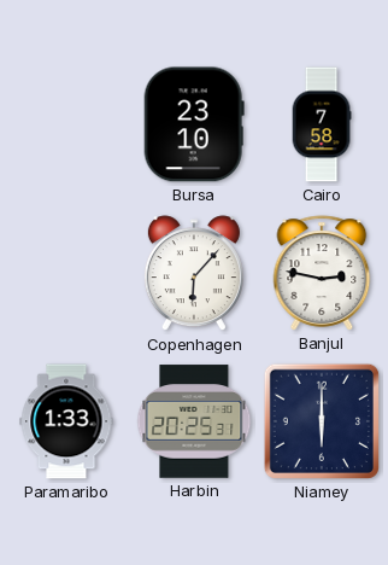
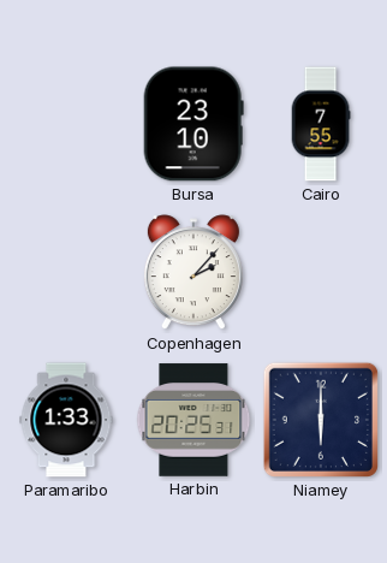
Cairo: 7:58 -> 7:55 (321, 124)
Copenhagen: 6:07 -> 2:07 (194, 273)
Banjul: 2:47 -> none (322, 273)
